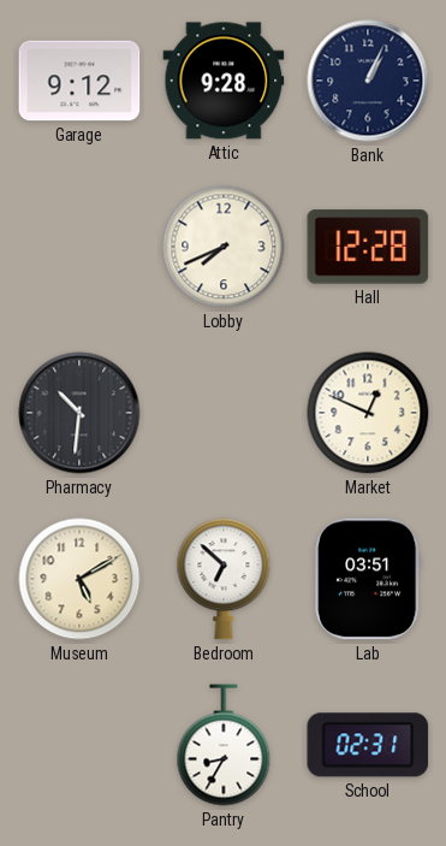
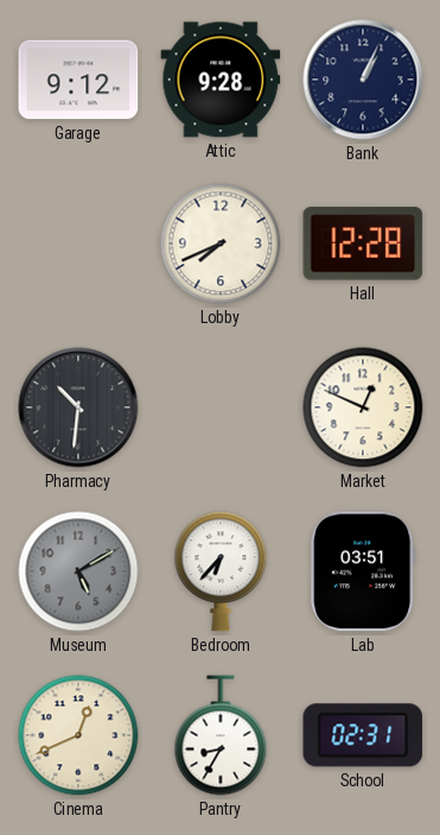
Museum dial: cream -> grey (78, 571)
Bedroom: 6:52 -> 6:37 (221, 571)
Cinema: none -> 12:41 (78, 735)
